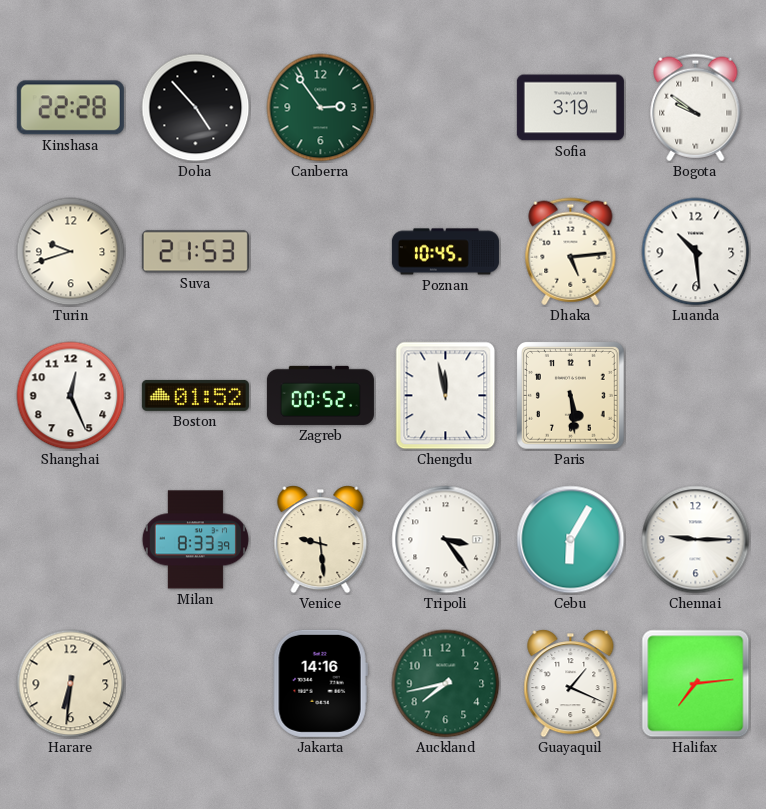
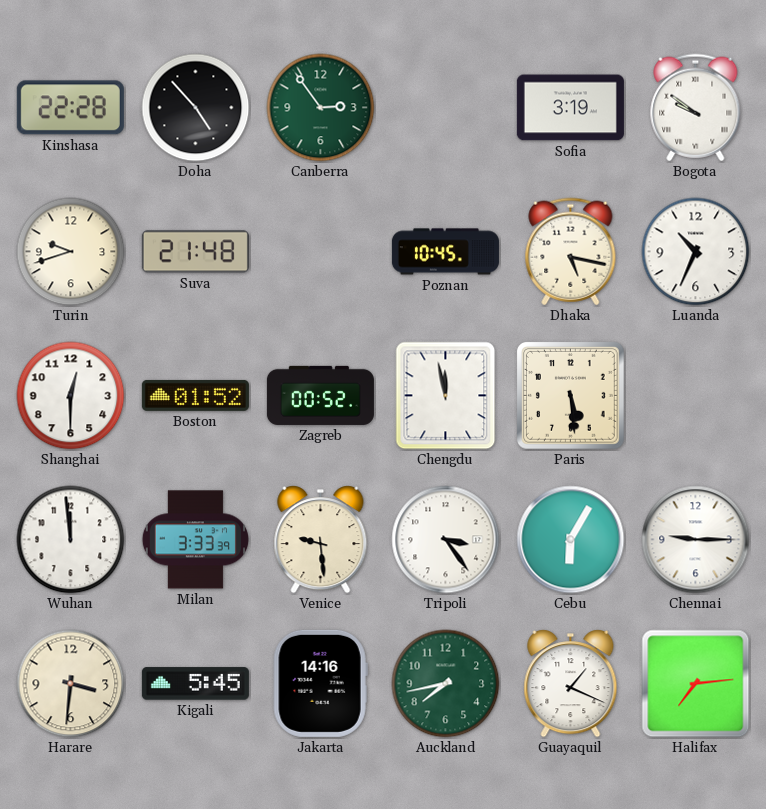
Suva: 21:53 -> 21:48 (195, 252)
Dhaka: 5:14 -> 5:17 (571, 252)
Luanda: 10:29 -> 10:34 (696, 252)
Shanghai: 12:26 -> 12:30 (71, 396)
Wuhan: none -> 11:59 (71, 540)
Milan: 8:33 -> 3:33 (195, 540)
Harare: 6:31 -> 3:31 (71, 684)
Kigali: none -> 5:45 (195, 684)
